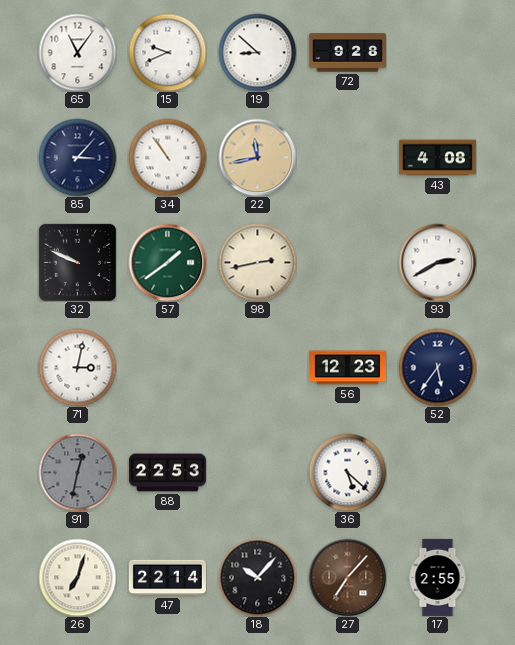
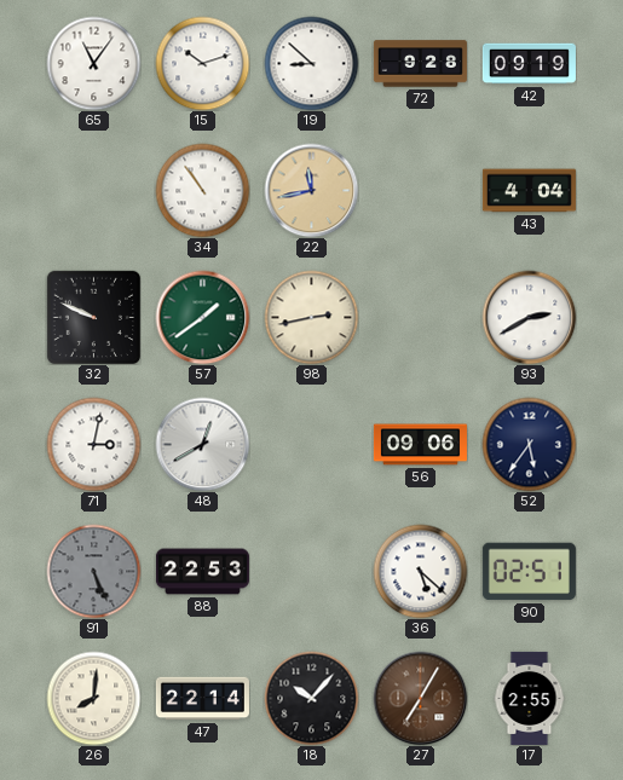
15: 9:41 -> 10:12 (202, 63)
42: none -> 09:19 (529, 64)
85: 3:07 -> none (77, 157)
43: 4:08 -> 4:04 (529, 191)
48: none -> 12:40 (202, 444)
56: 12:23 -> 09:06 (420, 445)
91: 12:32 -> 5:26 (93, 571)
90: none -> 02:51 (529, 572)
26: 7:03 -> 8:01 (93, 698)
27: 7:07 -> 7:05 (420, 698)
